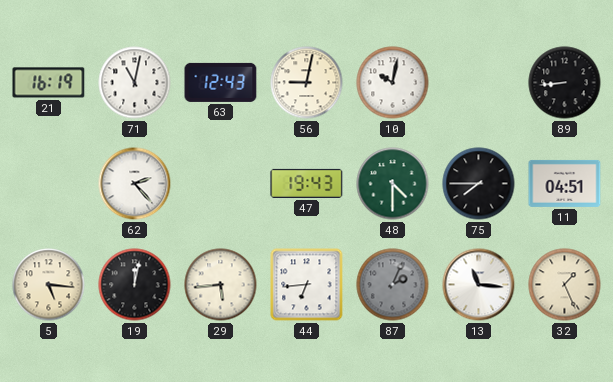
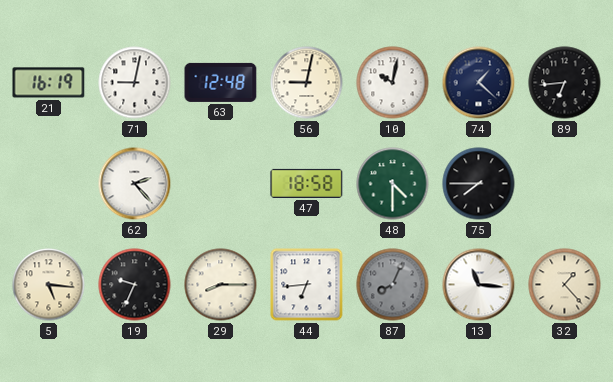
71: 11:02 -> 9:02 (135, 83)
63: 12:43 -> 12:48 (221, 82)
74: none -> 1:22 (479, 83)
89: 8:44 -> 6:44 (565, 83)
47: 19:43 -> 18:58 (307, 183)
11: 04:51 -> none (565, 183)
19: 12:02 -> 9:34 (135, 285)
29: 5:44 -> 8:15 (221, 285)
87: 2:04 -> 8:04 (393, 285)
32: 1:26 -> 1:23 (565, 285)
